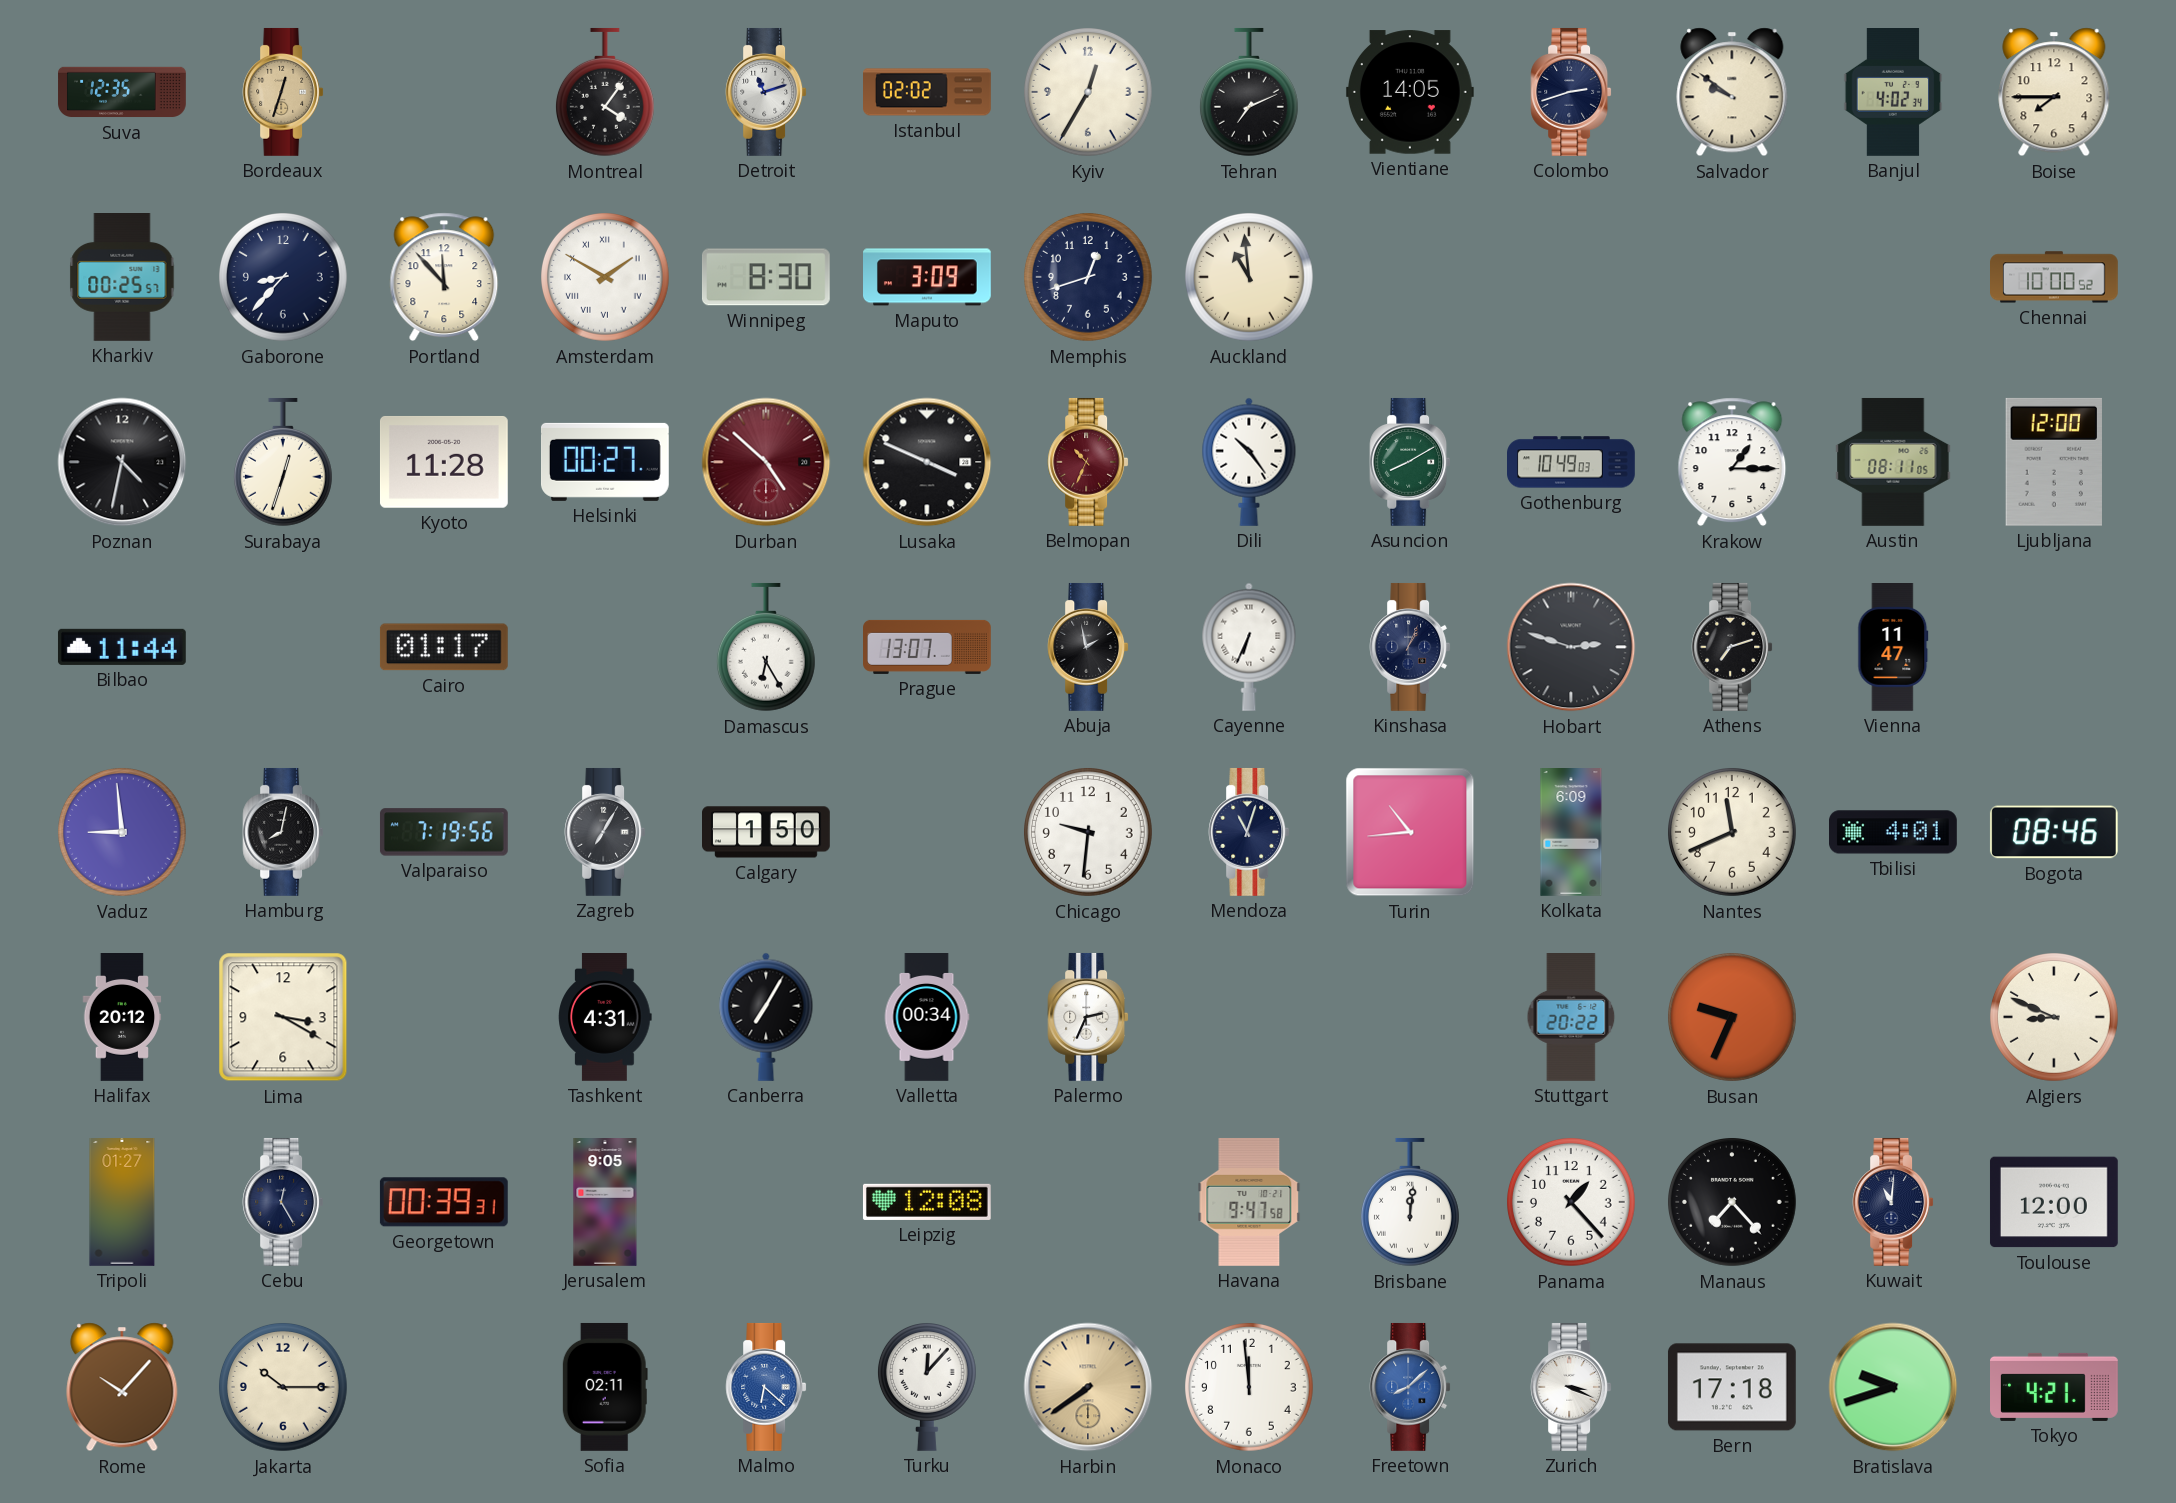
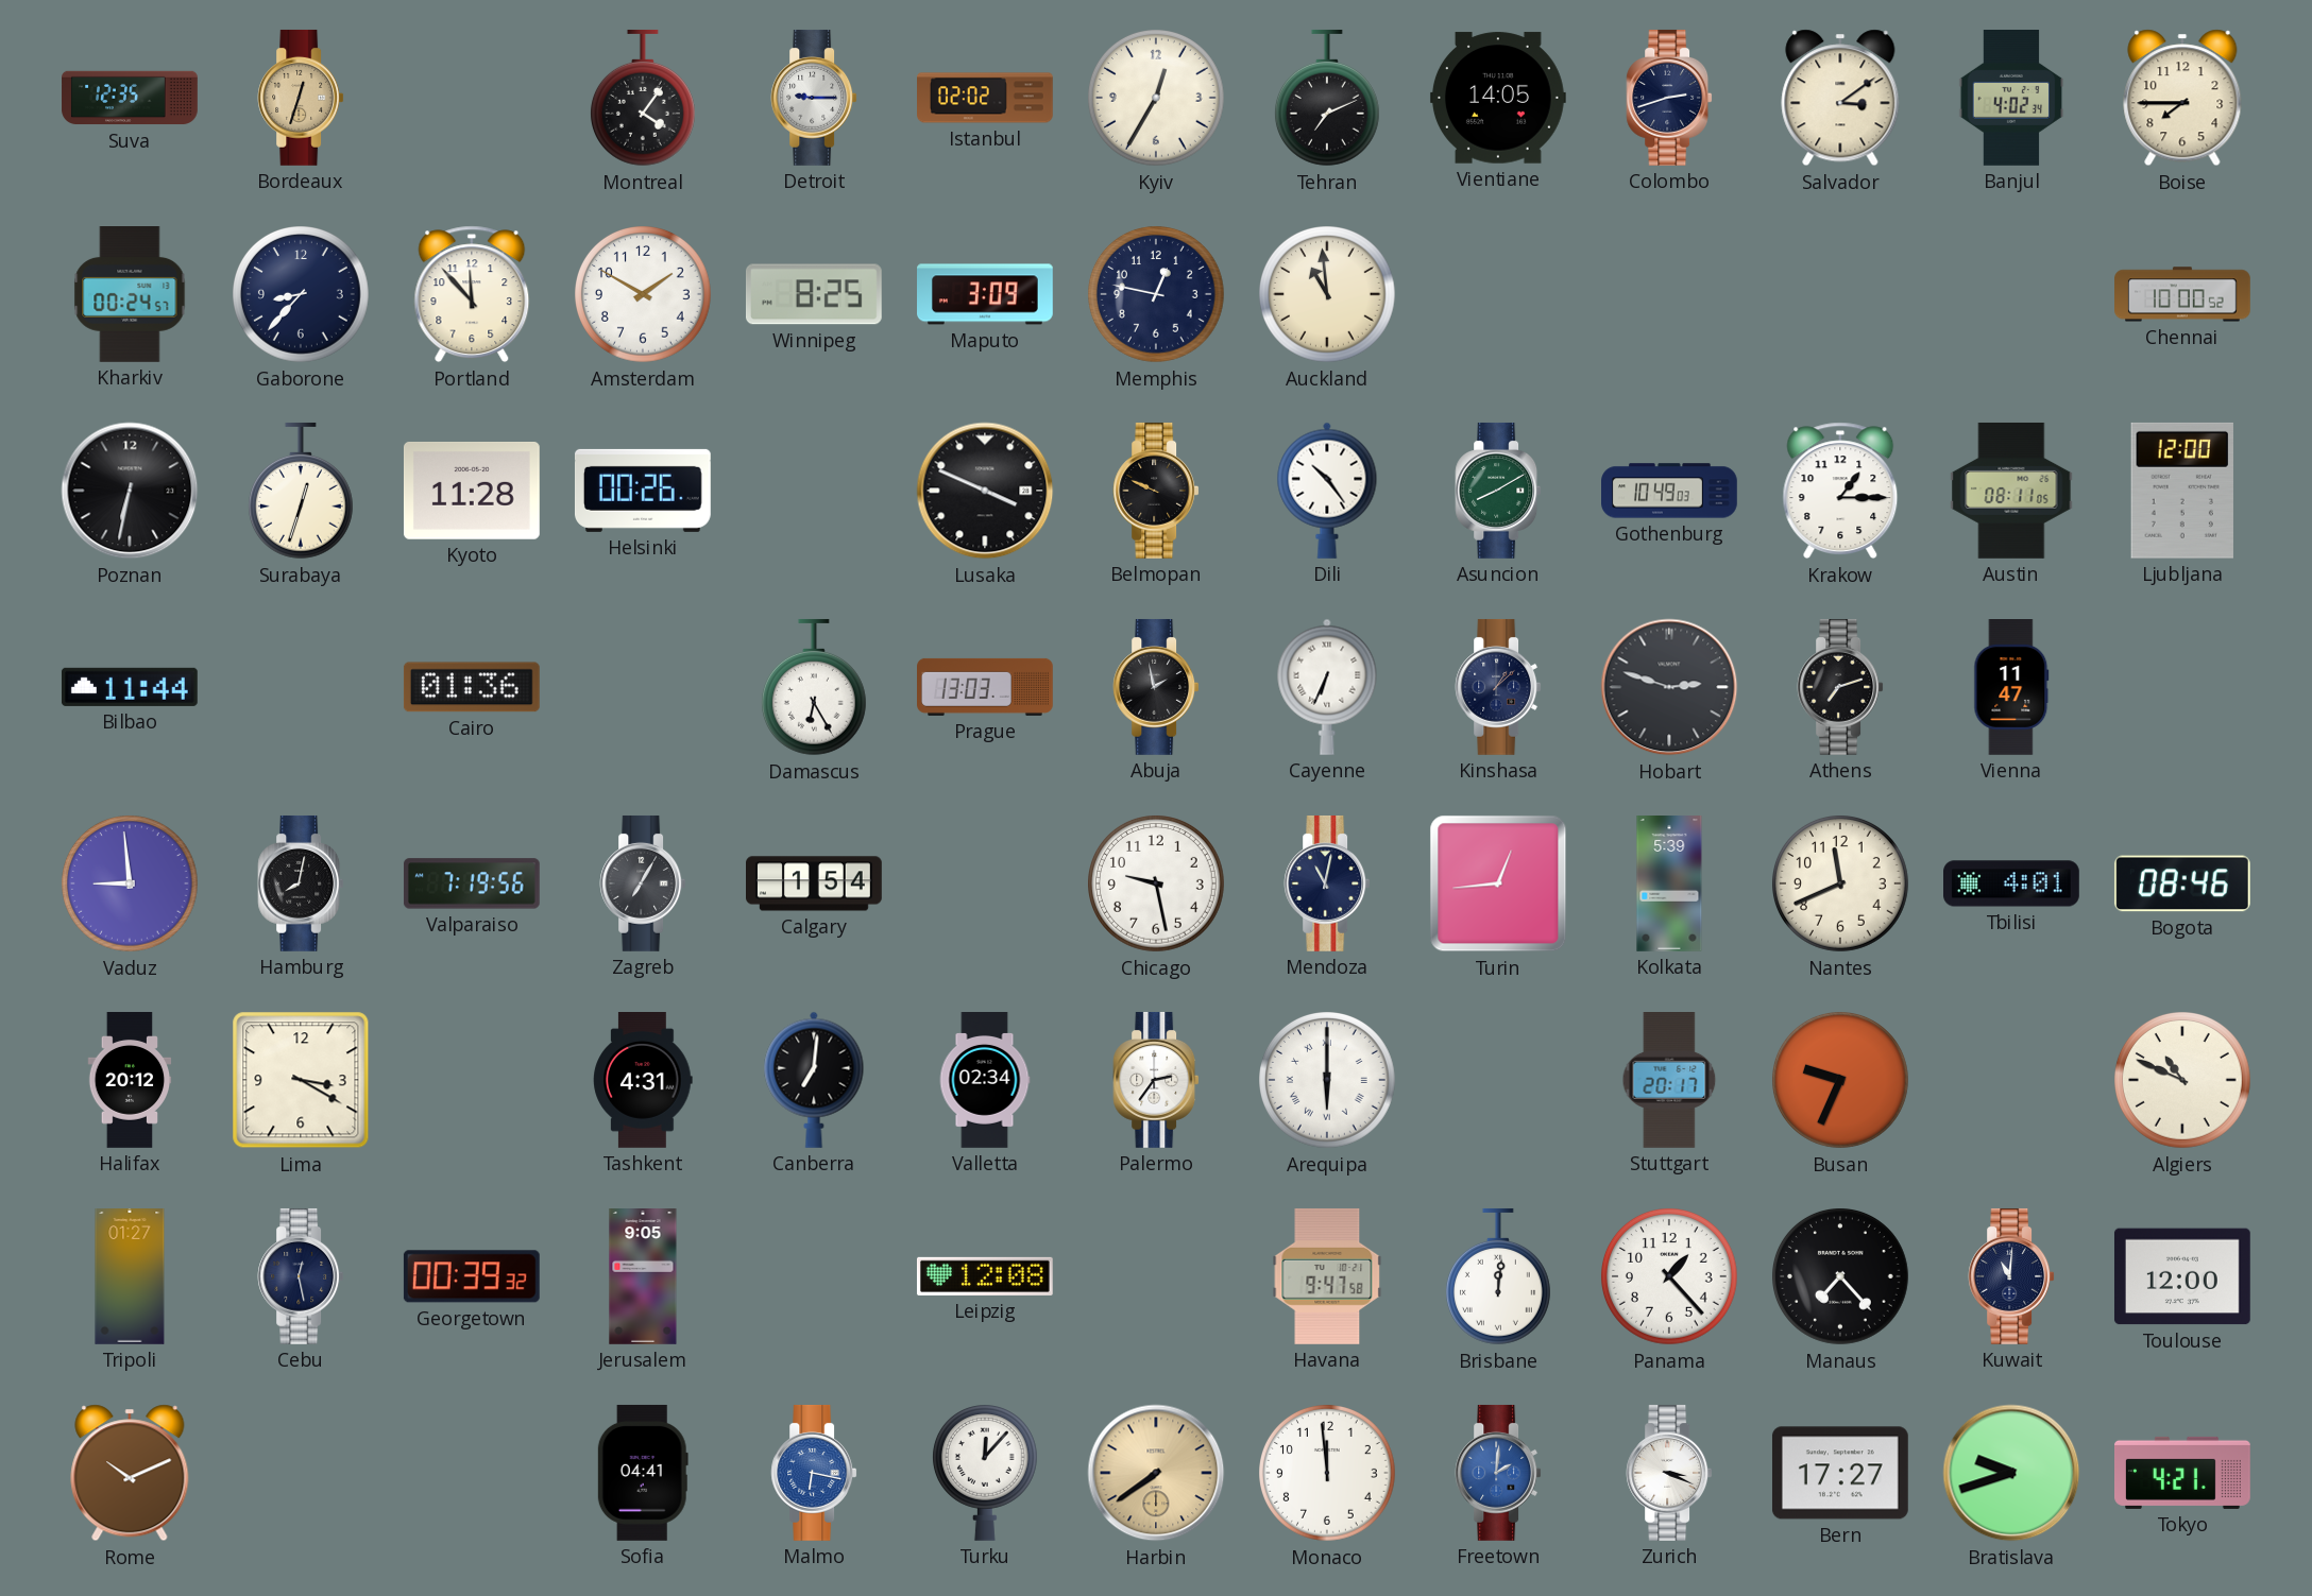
Detroit: 11:12 -> 9:15 (814, 98)
Salvador: 9:51 -> 3:09 (1840, 98)
Kharkiv: 00:25 -> 00:24 (130, 295)
Amsterdam numerals: Roman -> Arabic (644, 295)
Winnipeg: 8:30 -> 8:25 (814, 294)
Memphis: 12:42 -> 12:47 (1157, 295)
Poznan: 4:32 -> 6:32 (130, 491)
Helsinki: 00:27 -> 00:26 (643, 491)
Durban: 4:52 -> none (766, 462)
Belmopan: 10:34 -> 9:49 (1156, 491)
Belmopan dial: burgundy -> black (1156, 491)
Cairo: 01:17 -> 01:36 (472, 687)
Prague: 13:07 -> 13:03 (986, 687)
Kinshasa: 1:04 -> 1:08 (1498, 687)
Calgary: 1:50 -> 1:54 (815, 883)
Chicago: 9:31 -> 9:28 (1157, 885)
Mendoza: 11:03 -> 11:02 (1327, 883)
Turin: 10:44 -> 12:44 (1498, 883)
Kolkata: 6:09 -> 5:39 (1669, 885)
Canberra: 7:05 -> 7:01 (814, 1080)
Valletta: 00:34 -> 02:34 (985, 1081)
Palermo: 2:34 -> 2:36 (1156, 1080)
Arequipa: none -> 6:00 (1328, 1081)
Stuttgart: 20:22 -> 20:17 (1669, 1081)
Algiers: 8:49 -> 10:49 (2183, 1081)
Cebu: 12:25 -> 12:28 (301, 1276)
Georgetown: 00:39:31 -> 00:39:32 (472, 1276)
Rome: 10:07 -> 10:11 (130, 1473)
Jakarta: 10:15 -> none (284, 1388)
Sofia: 02:11 -> 04:41 (643, 1473)
Malmo: 6:22 -> 6:17 (814, 1473)
Freetown: 8:08 -> 2:01 (1498, 1473)
Bern: 17:18 -> 17:27 (1840, 1473)
